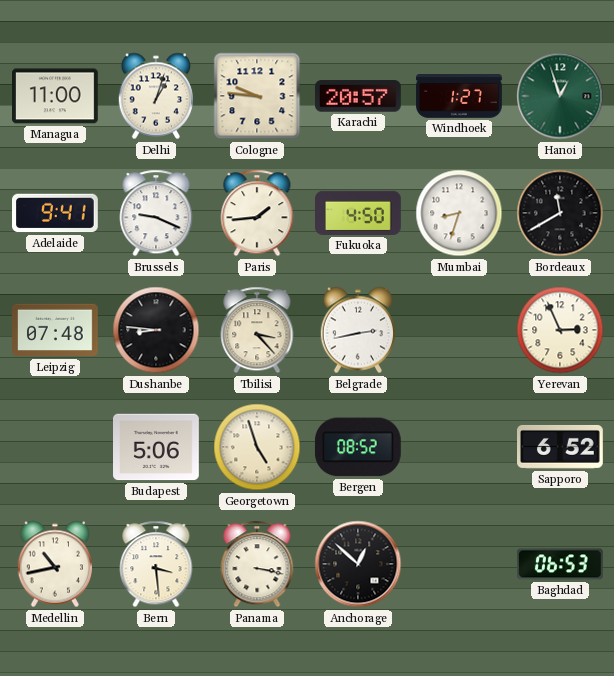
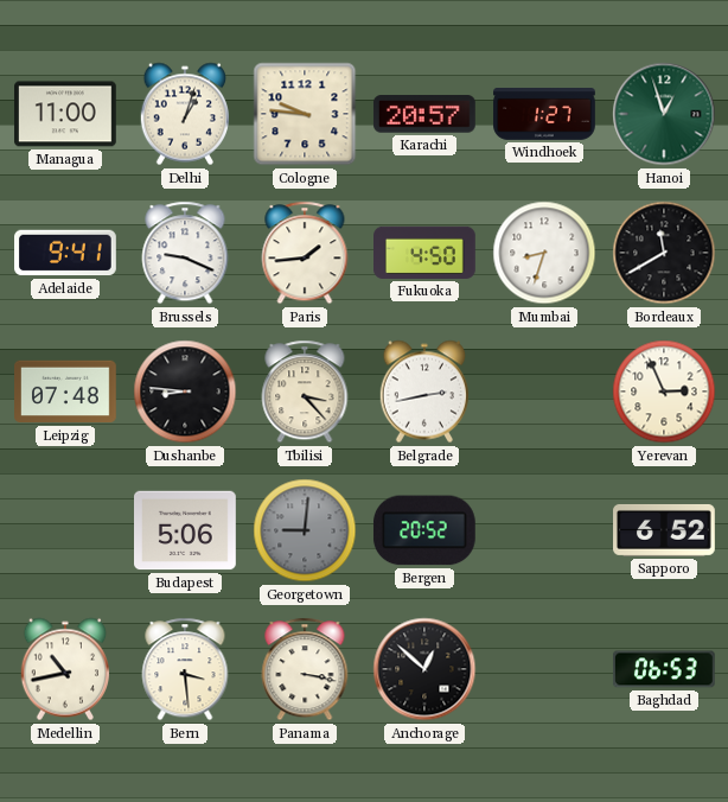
Georgetown: 4:57 -> 9:01 (305, 530)
Georgetown dial: cream -> grey (305, 530)
Bergen: 08:52 -> 20:52 (424, 530)
